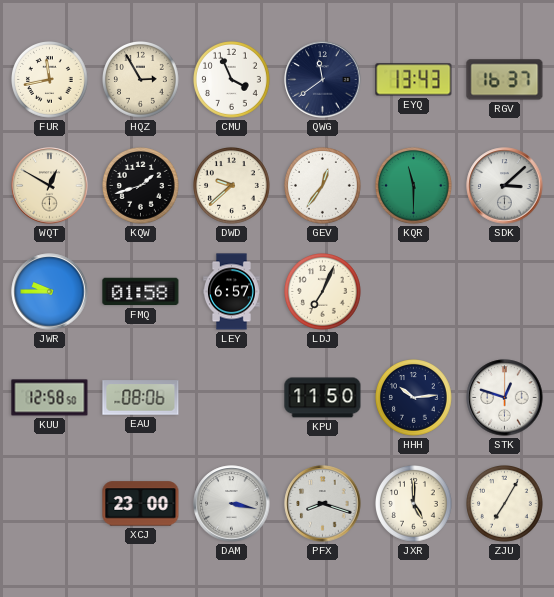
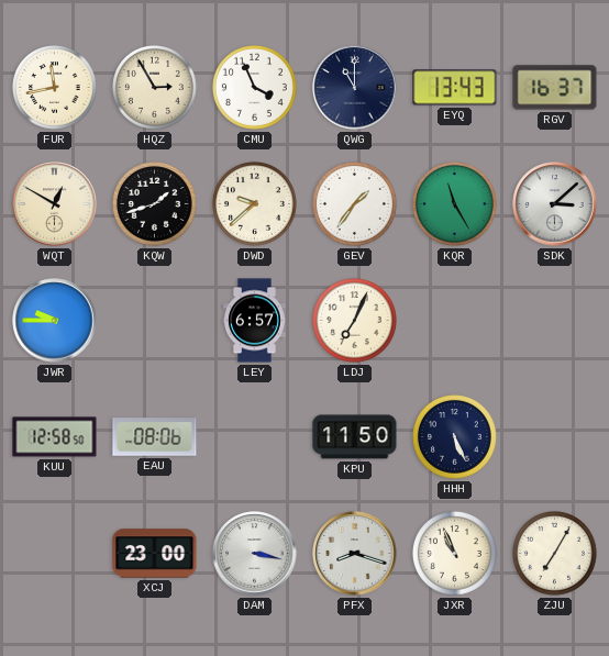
QWG: 11:39 -> 11:00 (355, 88)
GEV: 12:36 -> 1:36 (355, 204)
KQR: 11:30 -> 11:25 (455, 204)
FMQ: 01:58 -> none (141, 292)
HHH: 10:14 -> 5:26 (455, 437)
STK: 12:48 -> none (505, 398)
JXR: 5:00 -> 10:56 (455, 554)
